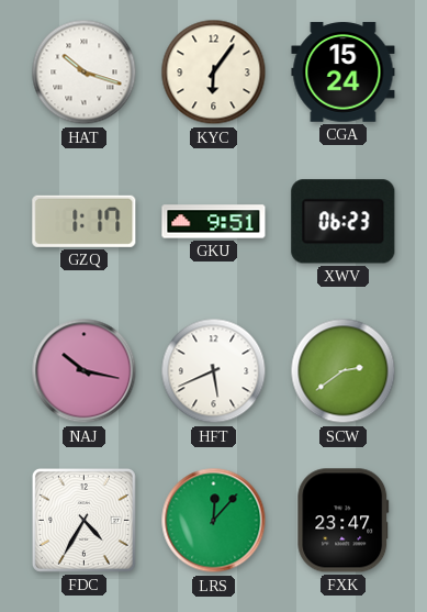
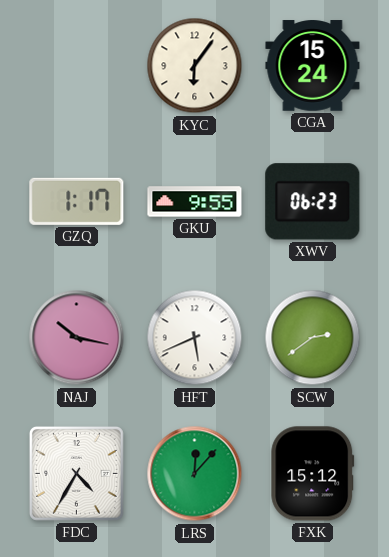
HAT: 10:18 -> none (85, 73)
GKU: 9:51 -> 9:55 (195, 202)
FXK: 23:47 -> 15:12 (313, 474)
